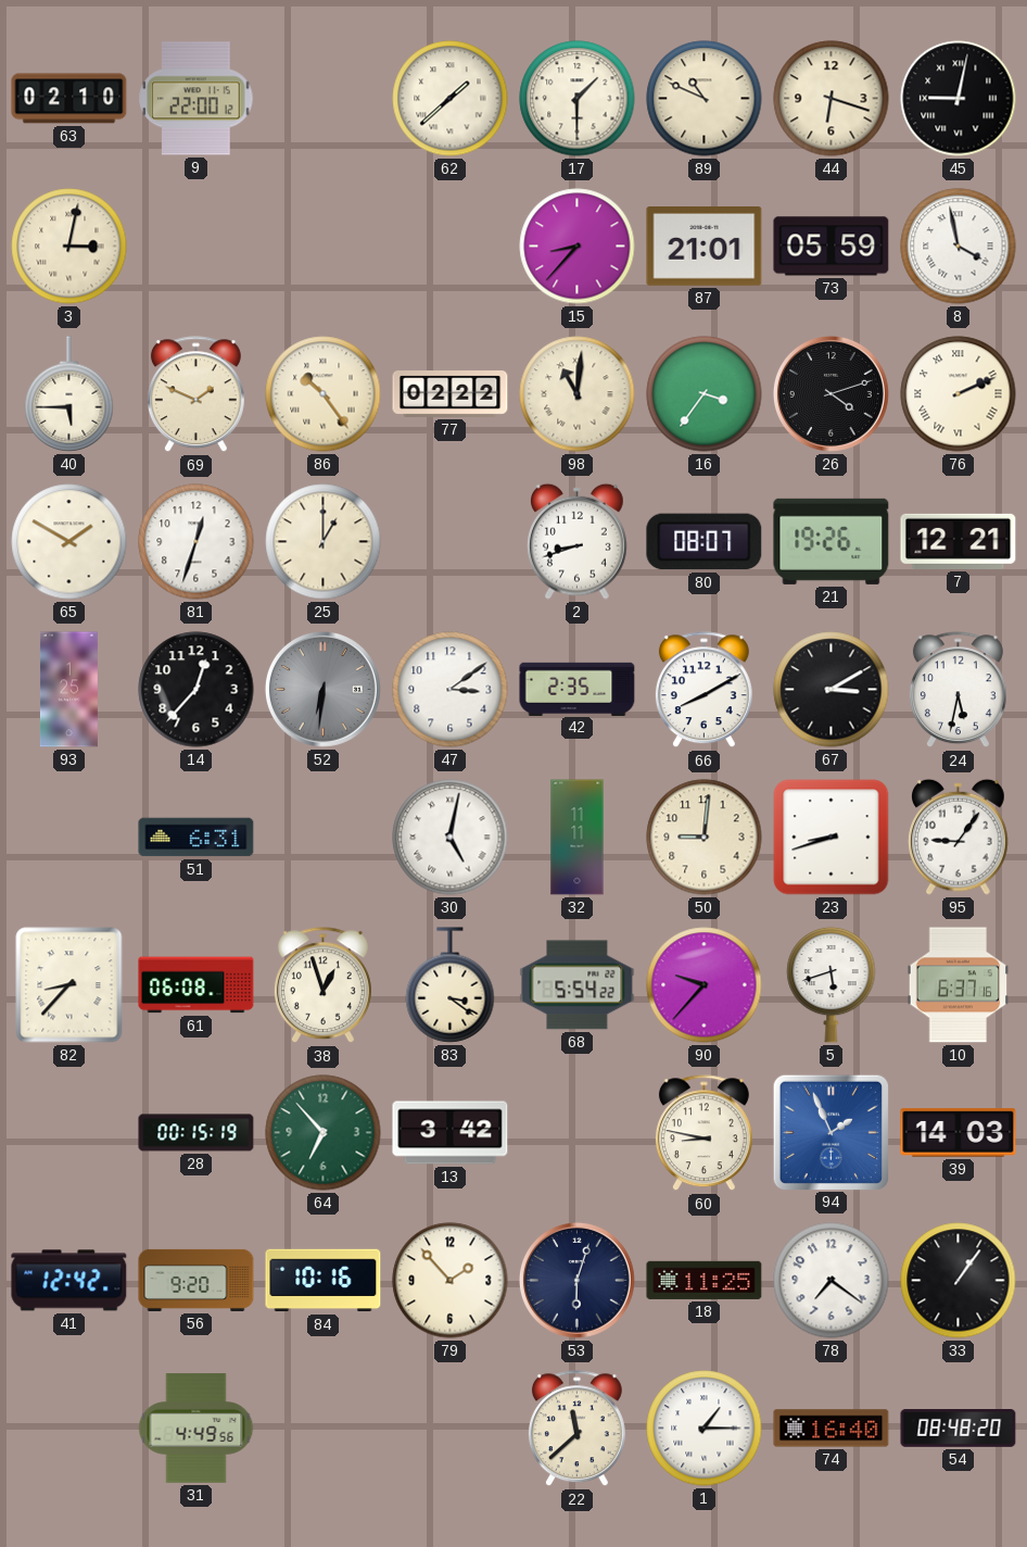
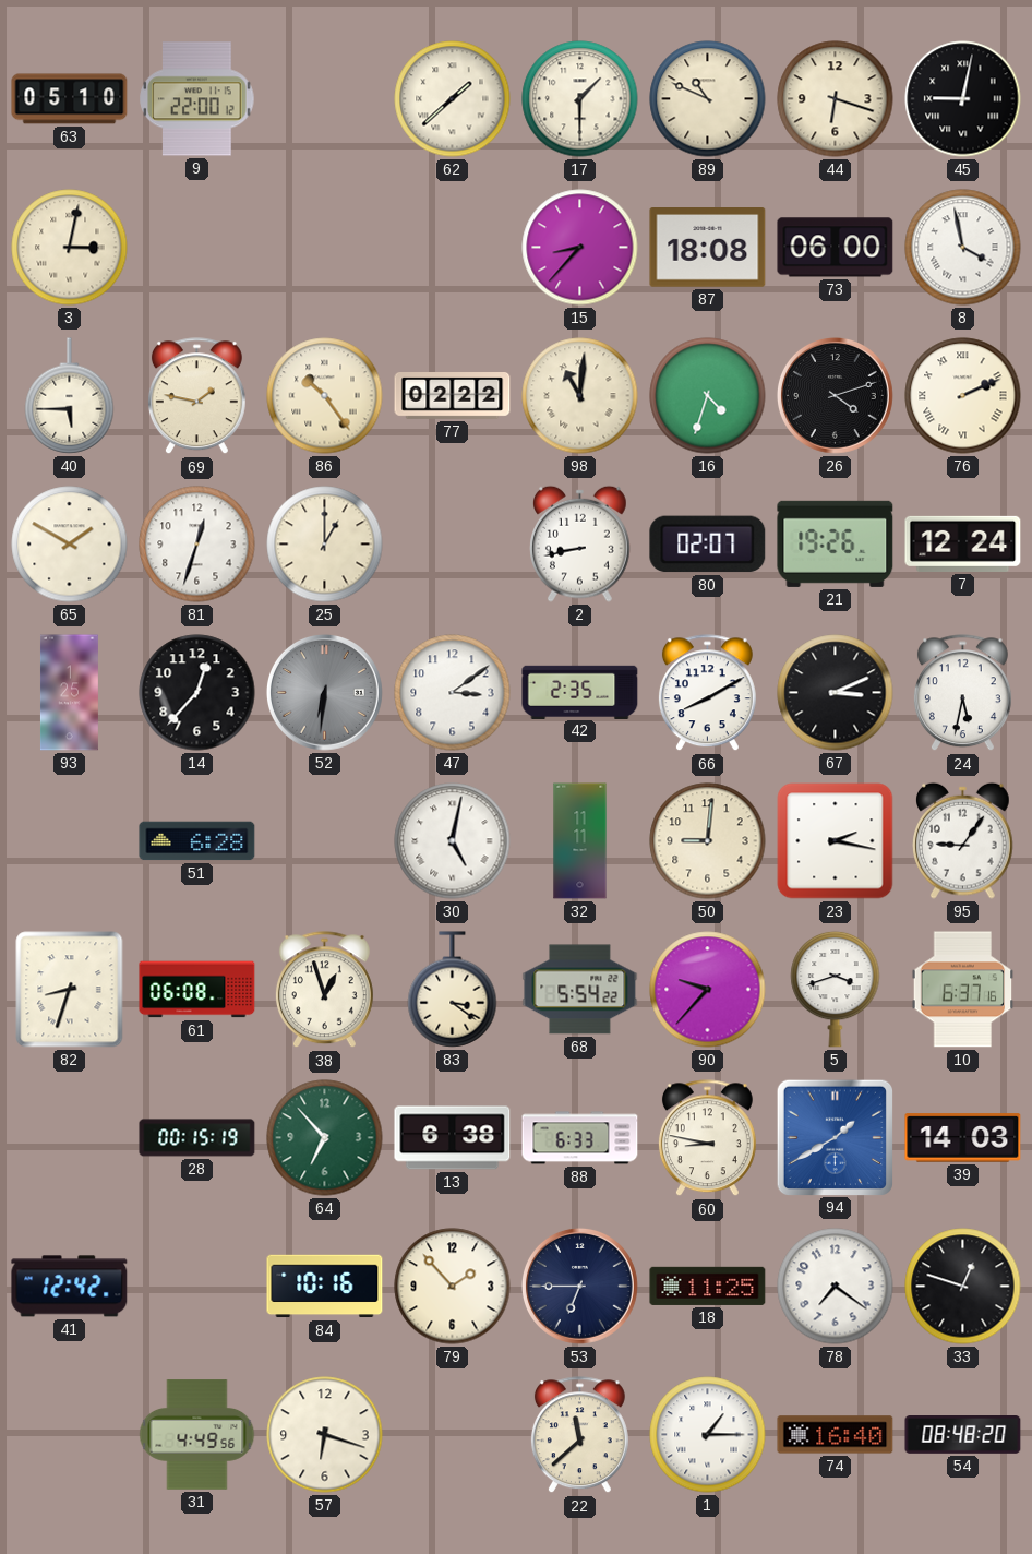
63: 02:10 -> 05:10 (70, 99)
87: 21:01 -> 18:08 (708, 248)
73: 05:59 -> 06:00 (836, 248)
69: 1:49 -> 1:47 (196, 396)
16: 3:36 -> 4:33 (708, 396)
2: 8:42 -> 8:43 (580, 543)
80: 08:07 -> 02:07 (708, 545)
7: 12:21 -> 12:24 (963, 543)
67: 3:10 -> 3:11 (836, 693)
51: 6:31 -> 6:28 (197, 841)
23: 8:42 -> 2:17 (836, 841)
82: 8:37 -> 8:33 (70, 990)
5: 5:42 -> 3:42 (836, 989)
13: 3:42 -> 6:38 (453, 1138)
88: none -> 6:33 (580, 1138)
94: 1:56 -> 1:40 (835, 1137)
56: 9:20 -> none (196, 1280)
53: 6:03 -> 6:45 (579, 1286)
33: 1:06 -> 12:48 (963, 1287)
57: none -> 6:18 (325, 1435)
